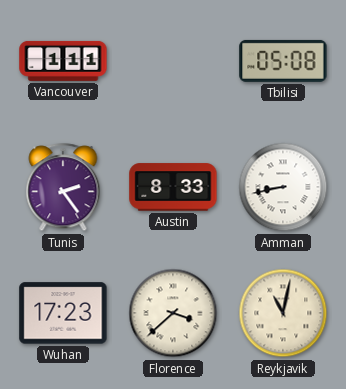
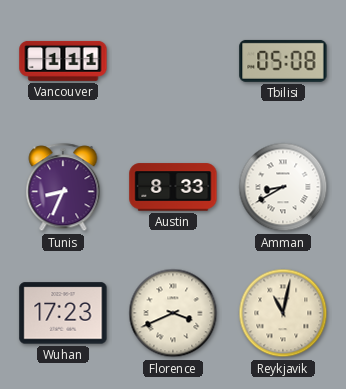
Tunis: 2:24 -> 8:34 (63, 188)
Amman: 8:43 -> 8:40 (283, 187)
Florence: 3:38 -> 3:41 (173, 313)
